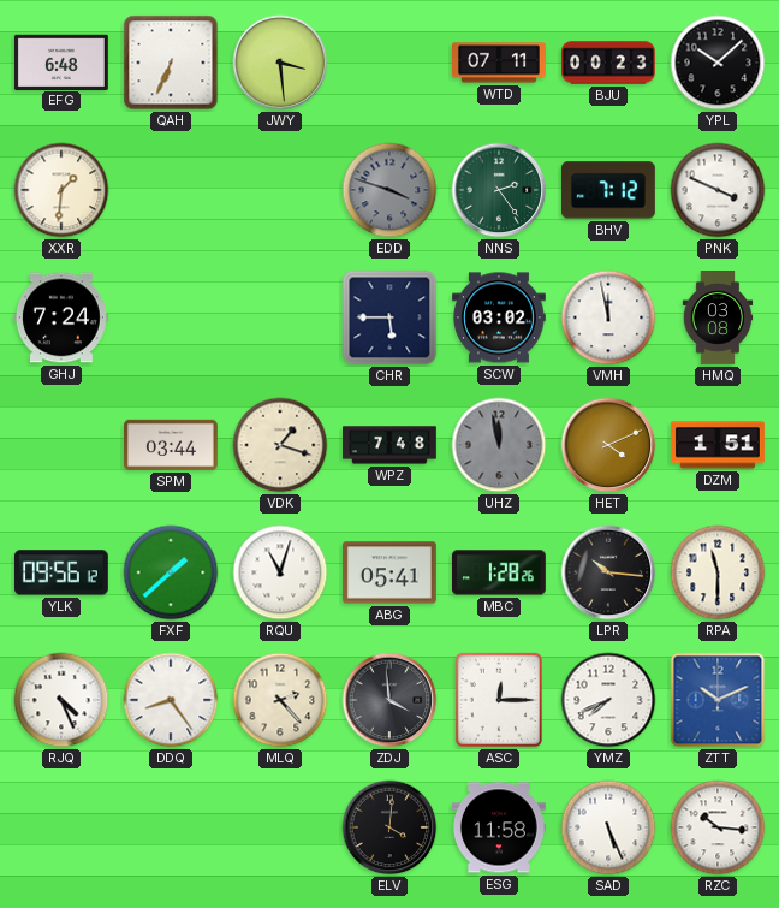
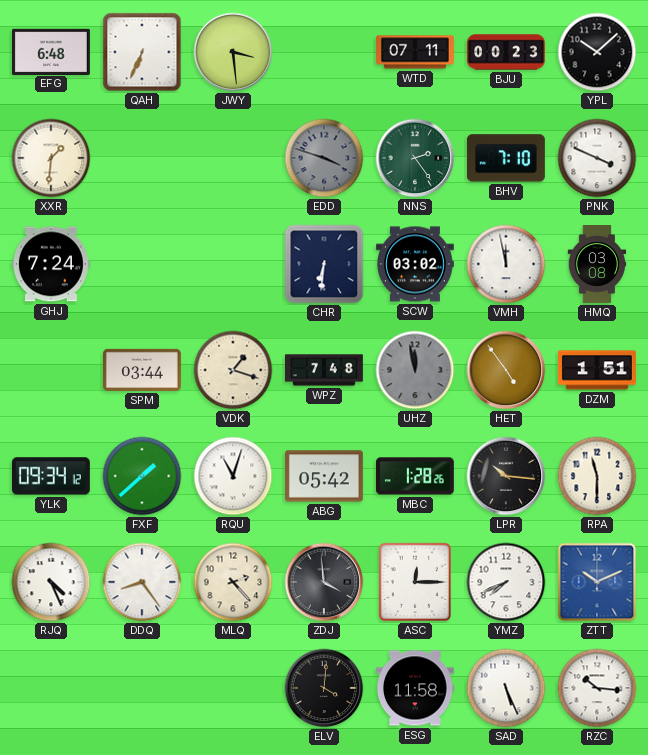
BHV: 7:12 -> 7:10 (506, 158)
CHR: 5:45 -> 6:31 (324, 264)
HET: 4:11 -> 4:54 (506, 370)
YLK: 09:56 -> 09:34 (51, 476)
ABG: 05:41 -> 05:42 (325, 476)
